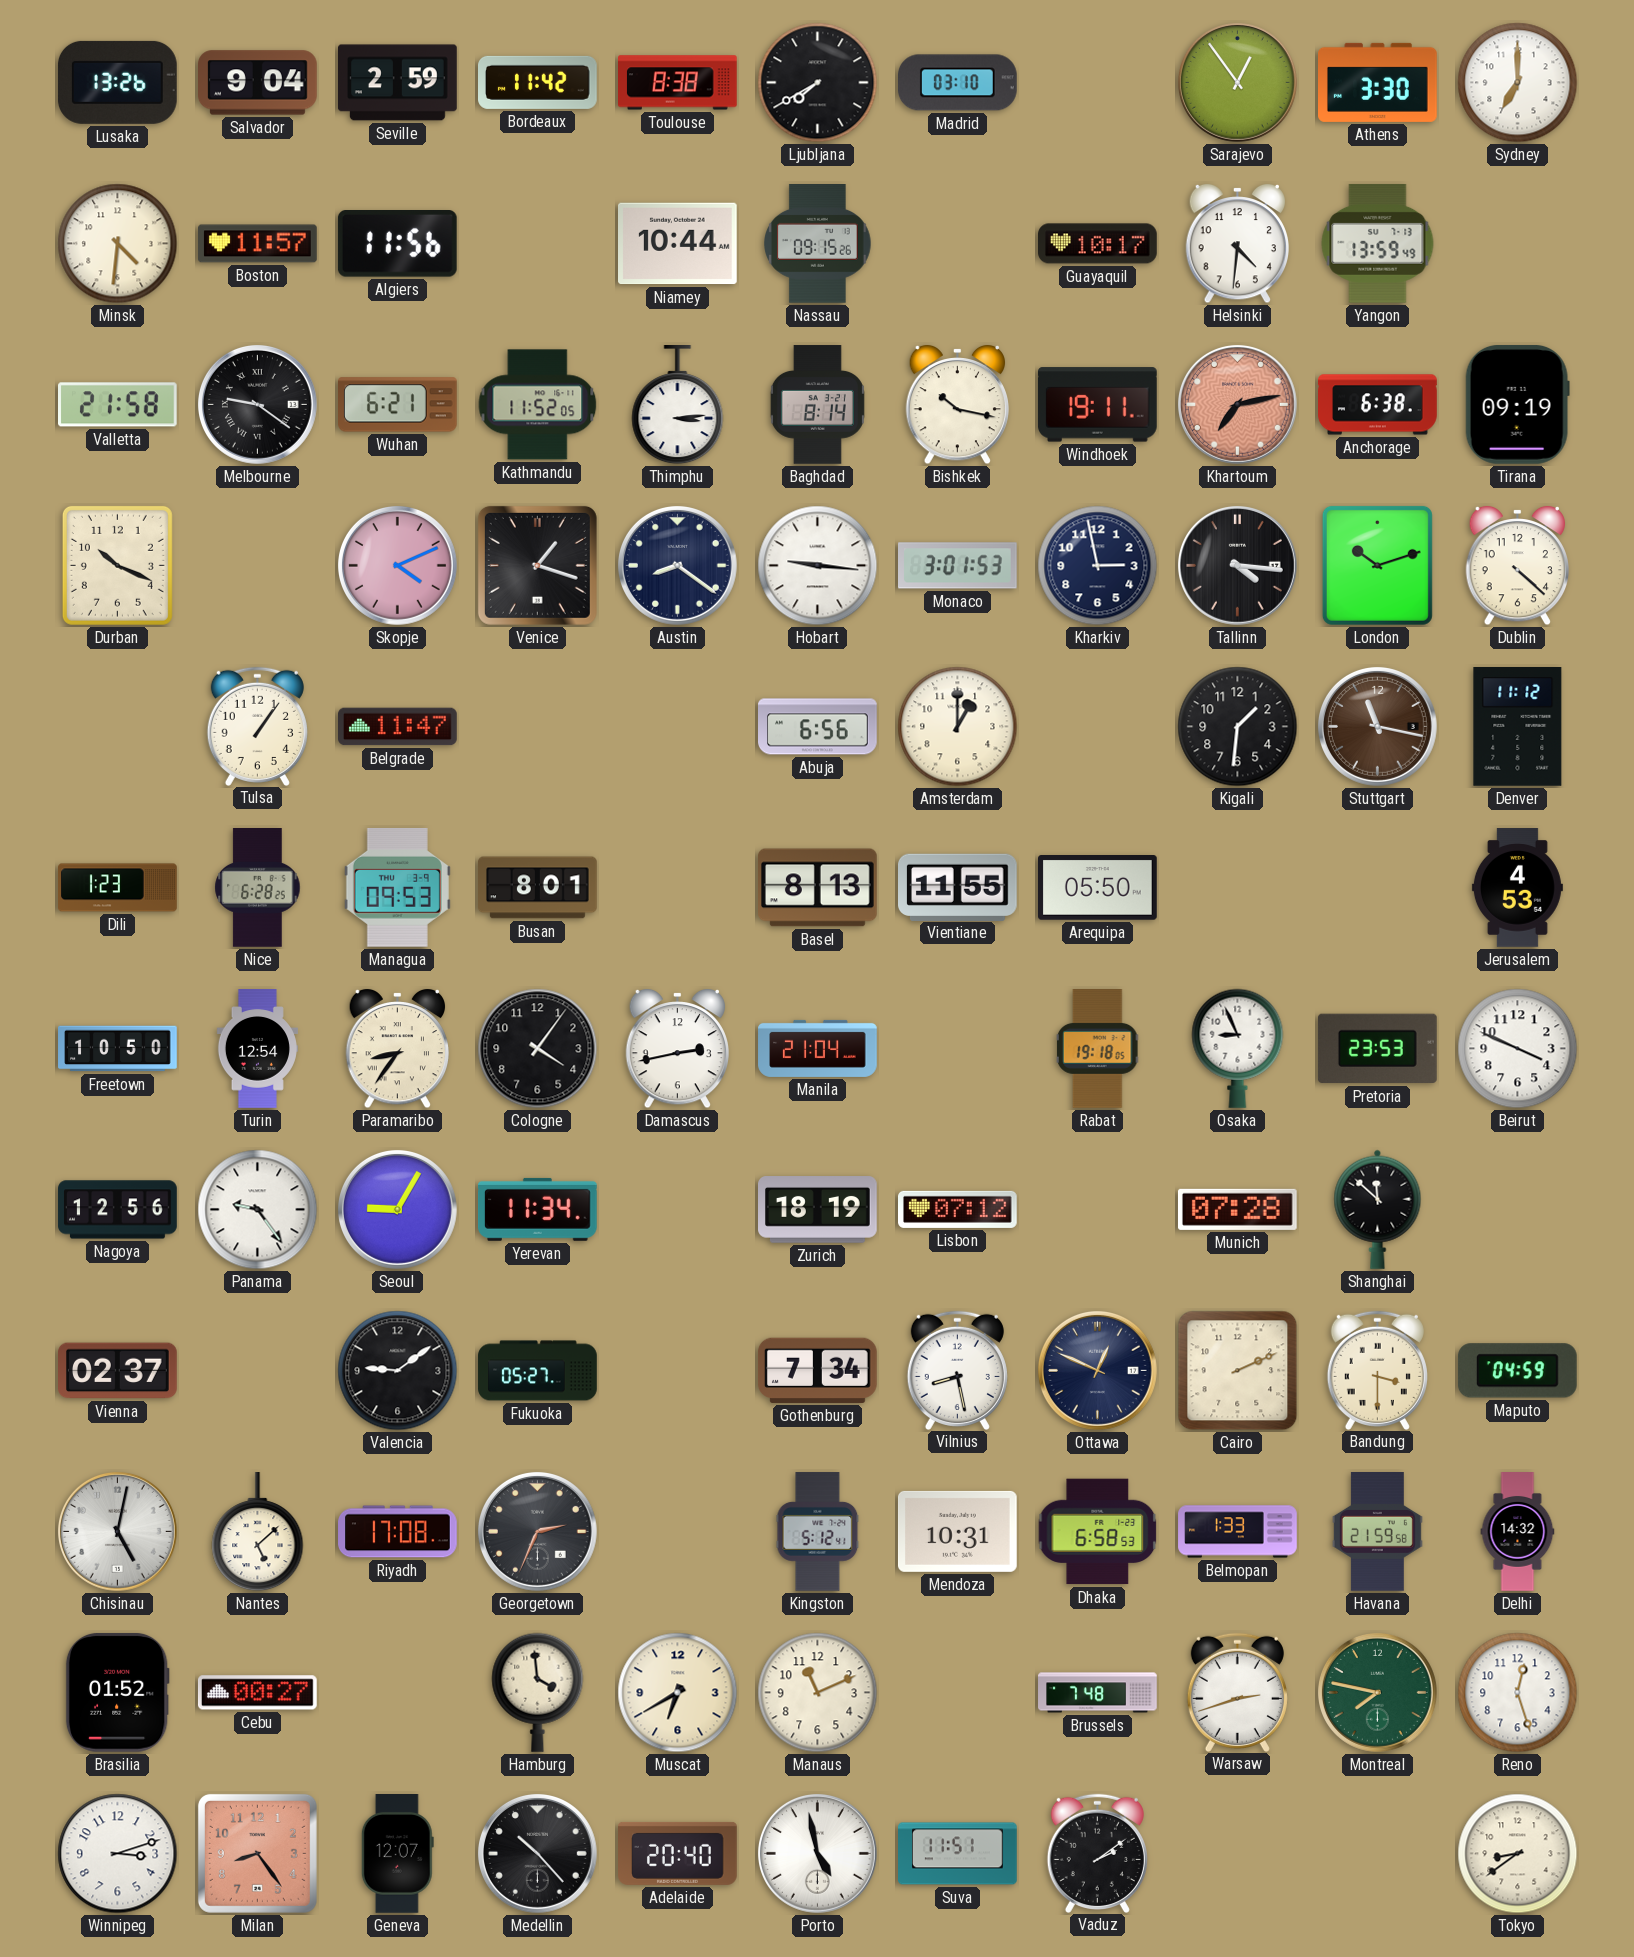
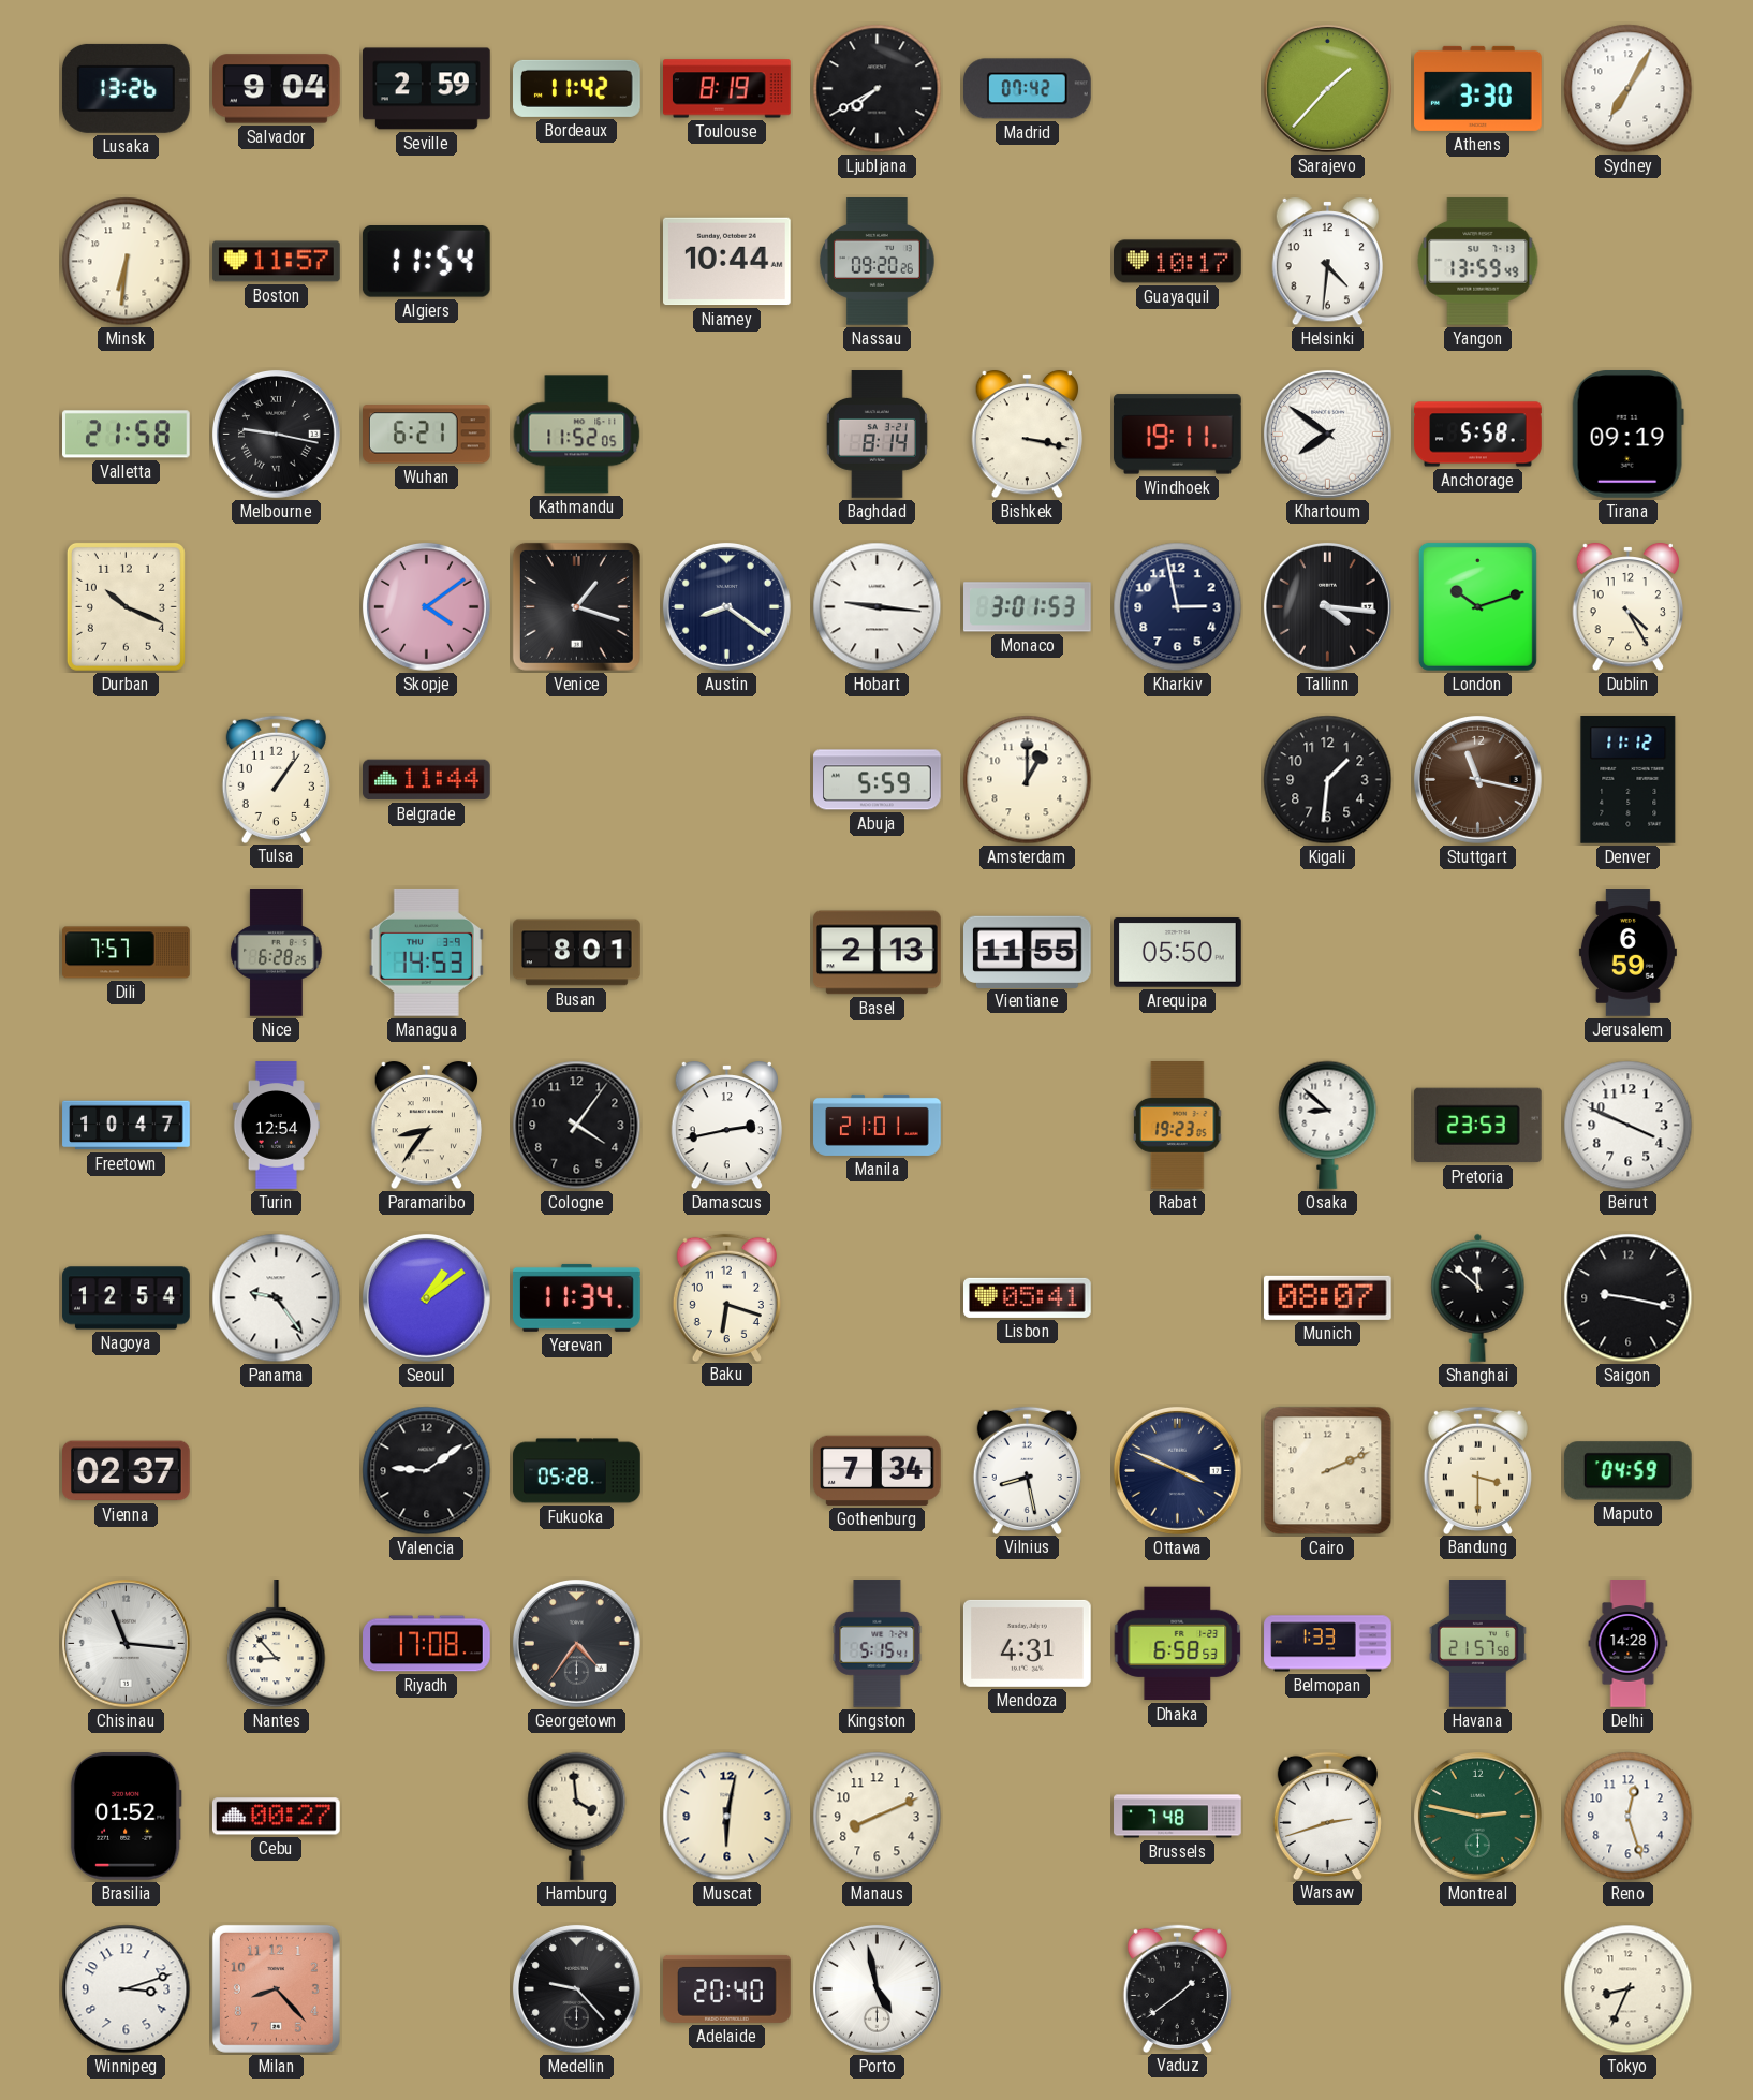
Toulouse: 8:38 -> 8:19 (727, 89)
Madrid: 03:10 -> 07:42 (1028, 89)
Sarajevo: 12:54 -> 1:37 (1327, 88)
Sydney: 7:00 -> 7:05 (1629, 89)
Minsk: 4:31 -> 6:31 (127, 262)
Algiers: 11:56 -> 11:54 (426, 262)
Nassau: 09:15 -> 09:20 (878, 262)
Melbourne: 9:21 -> 9:17 (276, 434)
Thimphu: 3:14 -> none (678, 406)
Bishkek: 10:17 -> 3:17 (1027, 435)
Khartoum: 7:13 -> 7:51 (1327, 434)
Khartoum dial: salmon -> white (1327, 434)
Anchorage: 6:38 -> 5:58 (1478, 435)
Skopje: 4:11 -> 4:09 (426, 606)
Dublin: 4:22 -> 4:25 (1627, 607)
Belgrade: 11:47 -> 11:44 (427, 780)
Abuja: 6:56 -> 5:59 (878, 780)
Dili: 1:23 -> 7:57 (127, 953)
Managua: 09:53 -> 14:53 (426, 952)
Basel: 8:13 -> 2:13 (878, 953)
Jerusalem: 4:53 -> 6:59 (1627, 953)
Freetown: 10:50 -> 10:47 (127, 1126)
Manila: 21:04 -> 21:01 (878, 1125)
Rabat: 19:18 -> 19:23 (1178, 1126)
Osaka: 8:56 -> 8:52 (1328, 1125)
Nagoya: 12:56 -> 12:54 (127, 1298)
Seoul: 9:05 -> 1:09 (426, 1297)
Baku: none -> 6:18 (726, 1297)
Zurich: 18:19 -> none (818, 1210)
Lisbon: 07:12 -> 05:41 (1028, 1297)
Munich: 07:28 -> 08:07 (1327, 1297)
Saigon: none -> 9:17 (1629, 1298)
Fukuoka: 05:27 -> 05:28 (577, 1471)
Ottawa: 12:49 -> 3:49 (1177, 1470)
Chisinau: 5:02 -> 11:16 (126, 1643)
Nantes: 5:08 -> 8:53 (277, 1645)
Georgetown: 2:34 -> 4:36 (576, 1643)
Kingston: 5:12 -> 5:15 (878, 1644)
Mendoza: 10:31 -> 4:31 (1028, 1643)
Havana: 21:59 -> 21:57 (1477, 1644)
Delhi: 14:32 -> 14:28 (1629, 1644)
Muscat: 6:40 -> 6:02 (727, 1817)
Manaus: 11:11 -> 8:11 (878, 1817)
Montreal: 7:47 -> 2:47 (1477, 1816)
Milan: 8:24 -> 8:23 (276, 1988)
Geneva: 12:07 -> none (397, 1854)
Medellin: 10:23 -> 9:23 (576, 1988)
Suva: 11:51 -> none (958, 1854)
Vaduz: 2:09 -> 1:39 (1177, 1988)
Tokyo: 8:39 -> 8:34 (1629, 1989)
